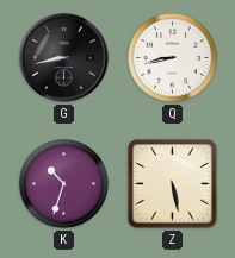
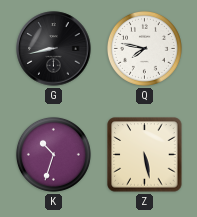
Q: 8:43 -> 7:47 (144, 48)
